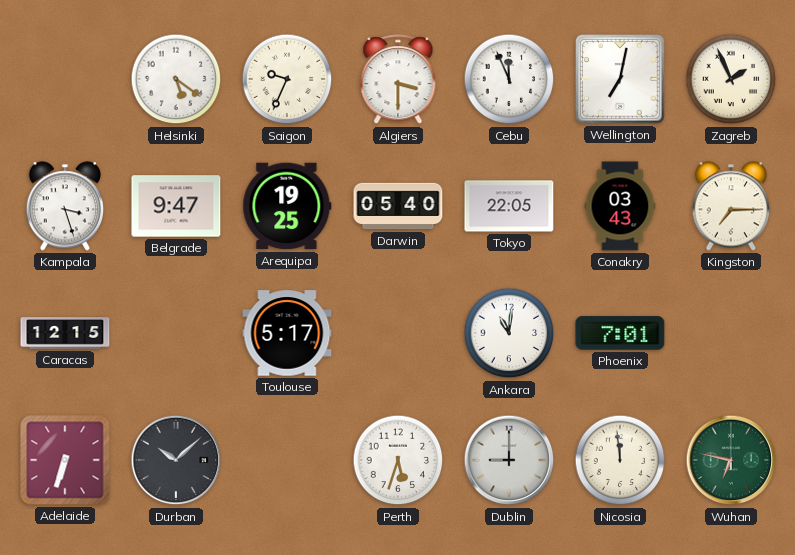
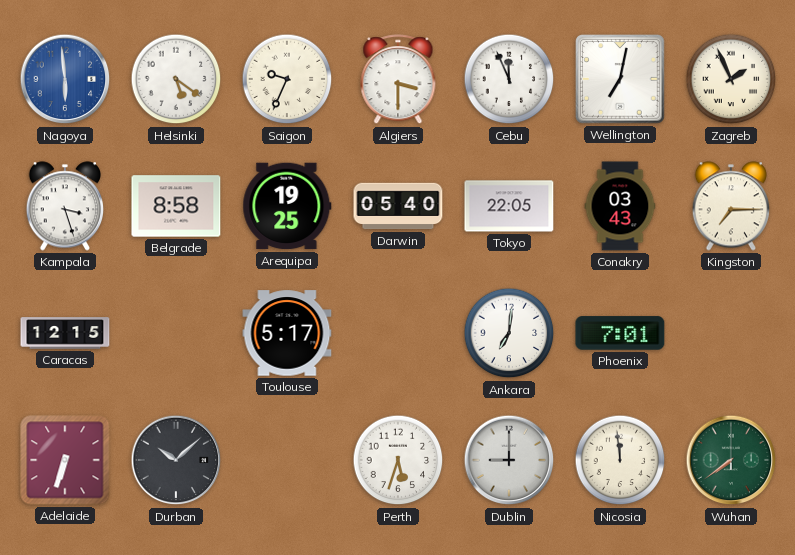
Nagoya: none -> 5:59 (65, 79)
Belgrade: 9:47 -> 8:58 (176, 206)
Ankara: 11:01 -> 7:01 (509, 333)
Wuhan: 6:47 -> 7:39 (731, 460)
